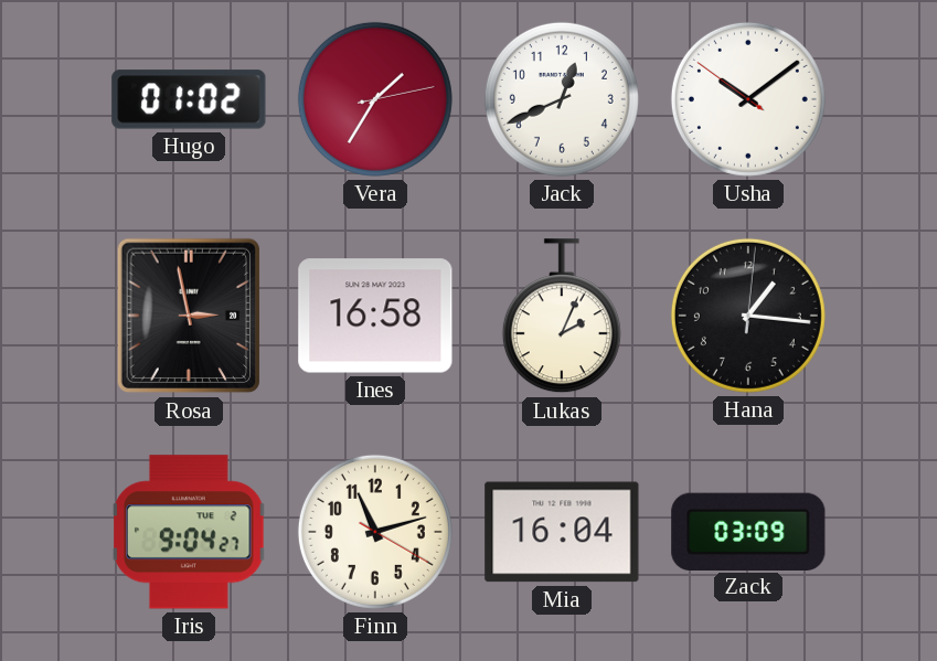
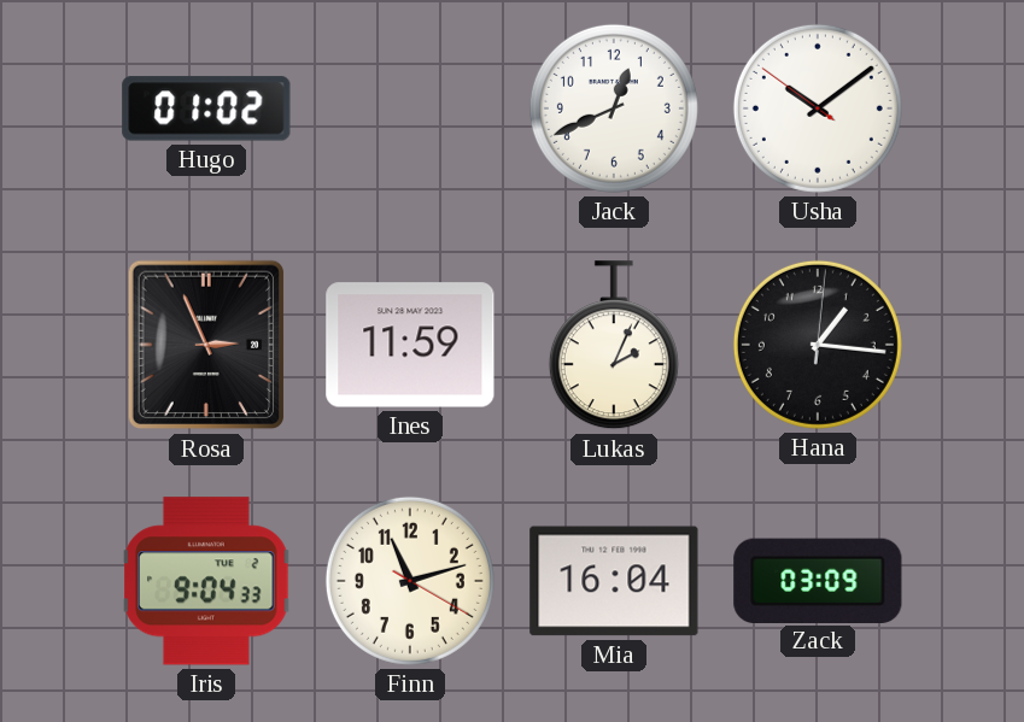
Vera: 1:35 -> none (375, 99)
Rosa: 2:58 -> 2:56 (205, 345)
Ines: 16:58 -> 11:59 (410, 345)
Iris: 9:04:27 -> 9:04:33 (206, 581)
